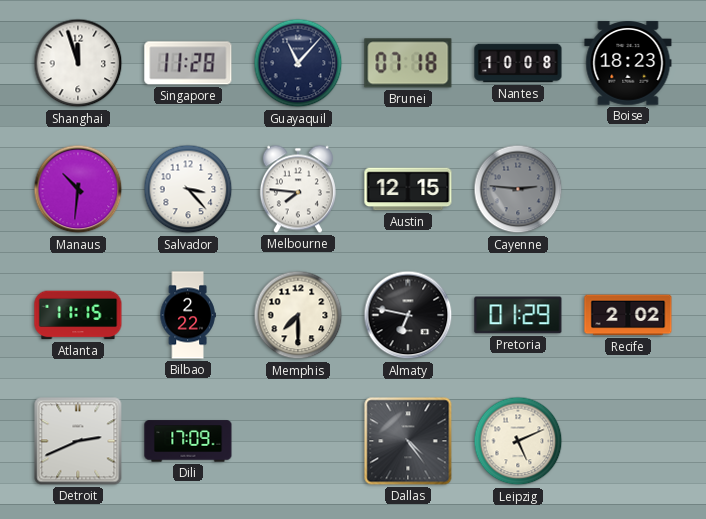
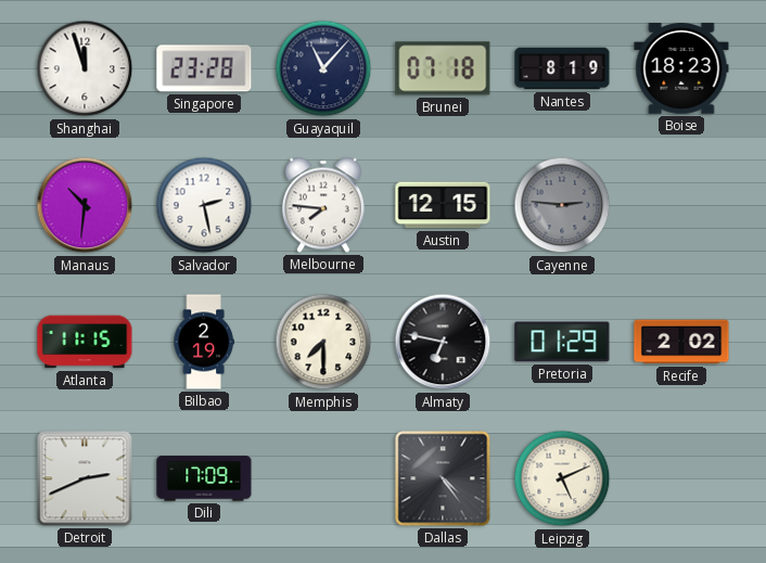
Singapore: 11:28 -> 23:28 (204, 68)
Nantes: 10:08 -> 8:19 (562, 68)
Salvador: 3:23 -> 2:28 (204, 205)
Bilbao: 2:22 -> 2:19 (204, 342)
